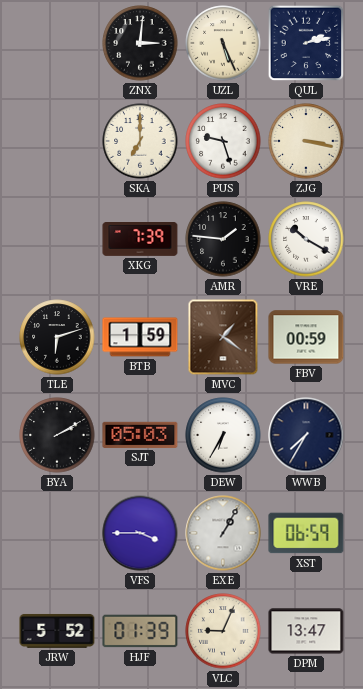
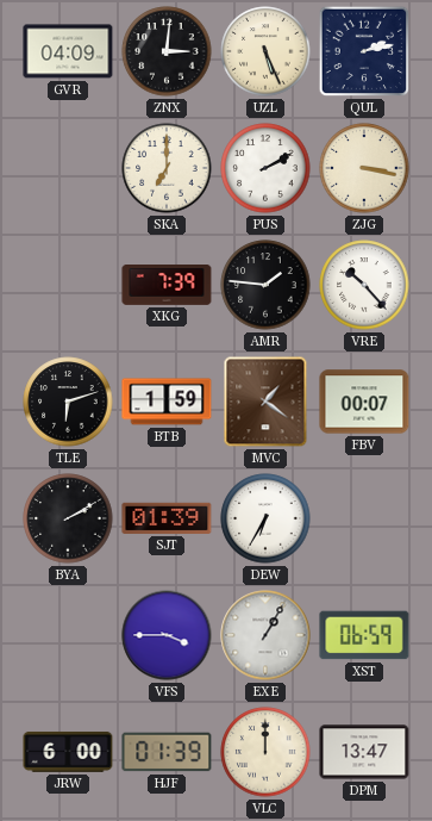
GVR: none -> 04:09 (68, 51)
PUS: 9:27 -> 2:10 (265, 168)
VRE: 10:20 -> 10:23 (364, 285)
FBV: 00:59 -> 00:07 (364, 402)
SJT: 05:03 -> 01:39 (167, 518)
WWB: 7:35 -> none (306, 435)
JRW: 5:52 -> 6:00 (68, 752)
VLC: 9:04 -> 12:00 (265, 752)
